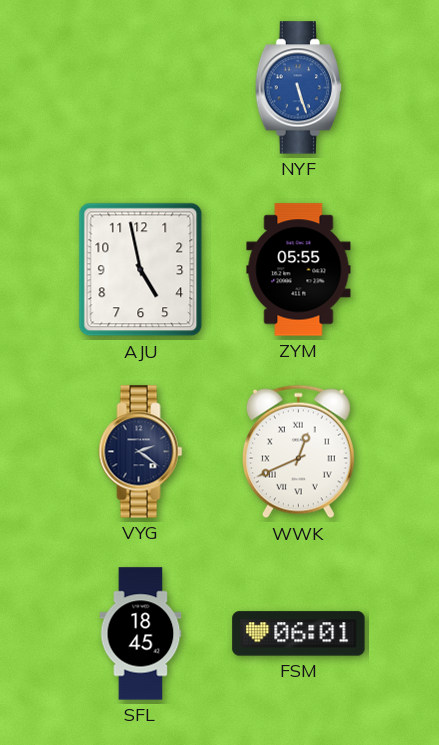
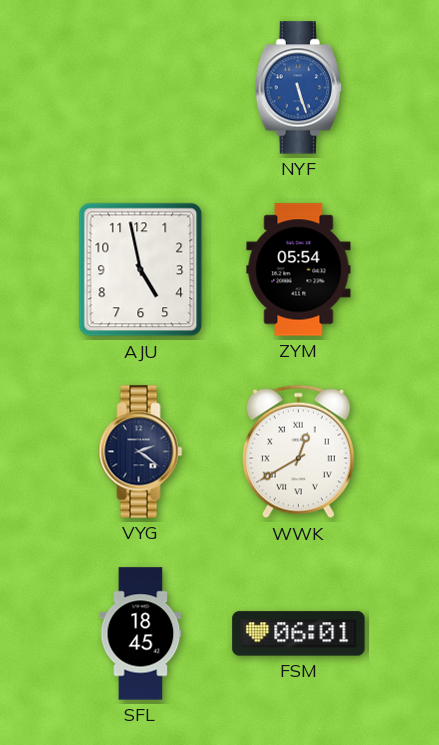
ZYM: 05:55 -> 05:54 (299, 270)
WWK: 12:41 -> 12:40 (298, 452)
